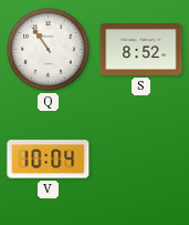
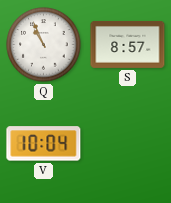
Q: 10:54 -> 10:56 (44, 45)
S: 8:52 -> 8:57 (128, 44)
